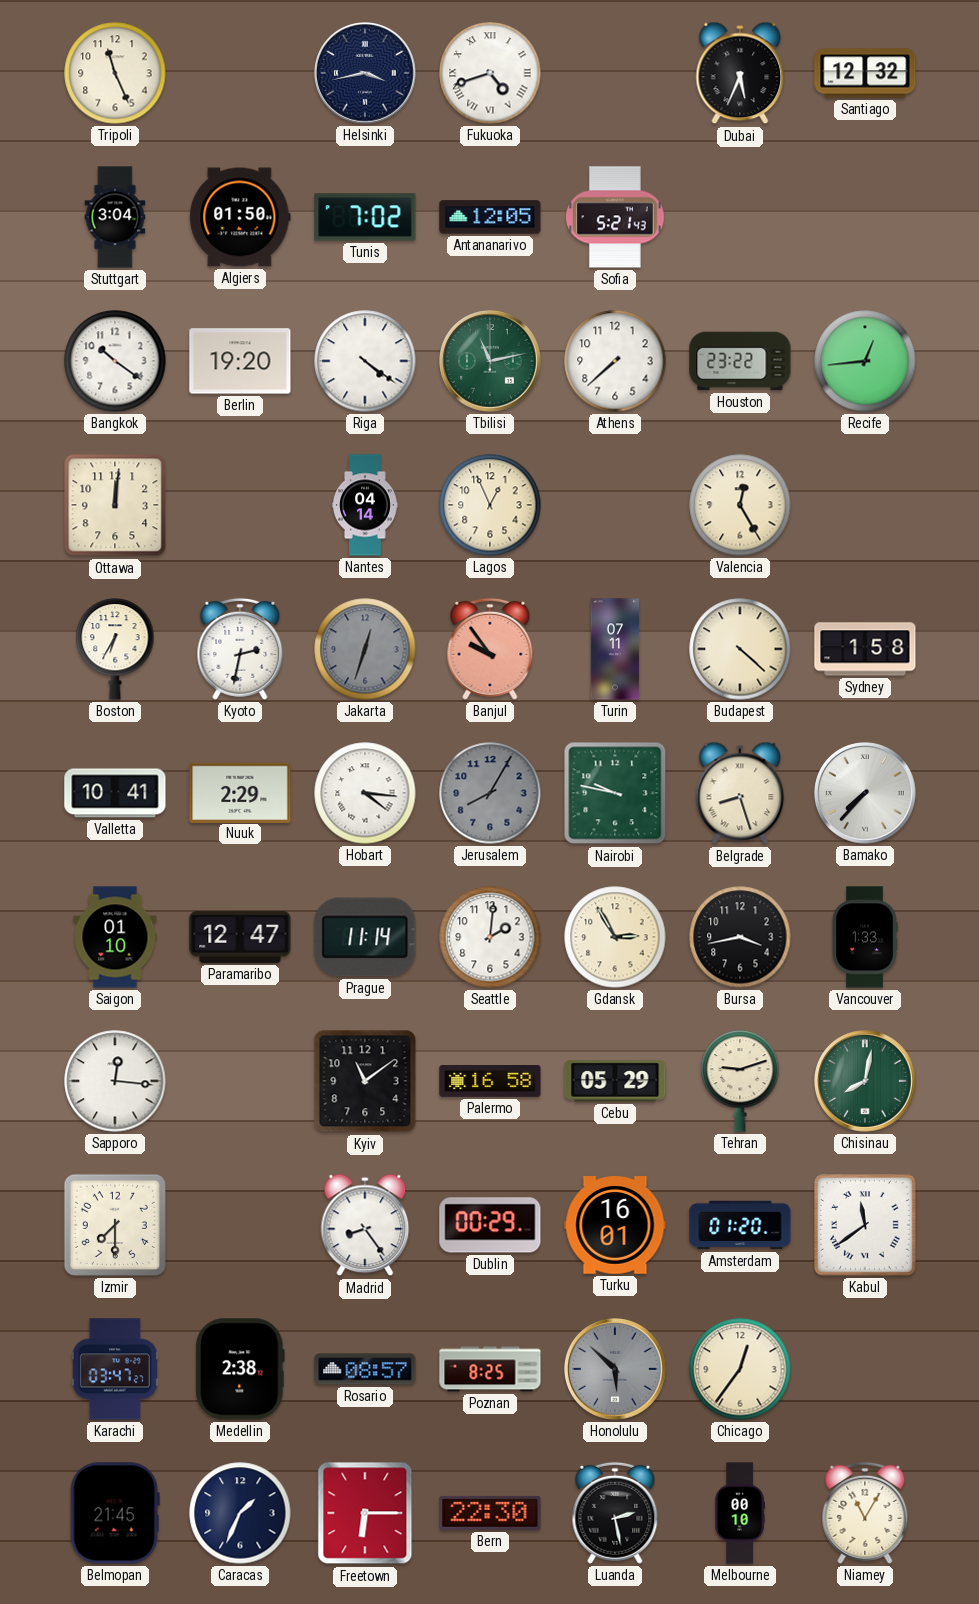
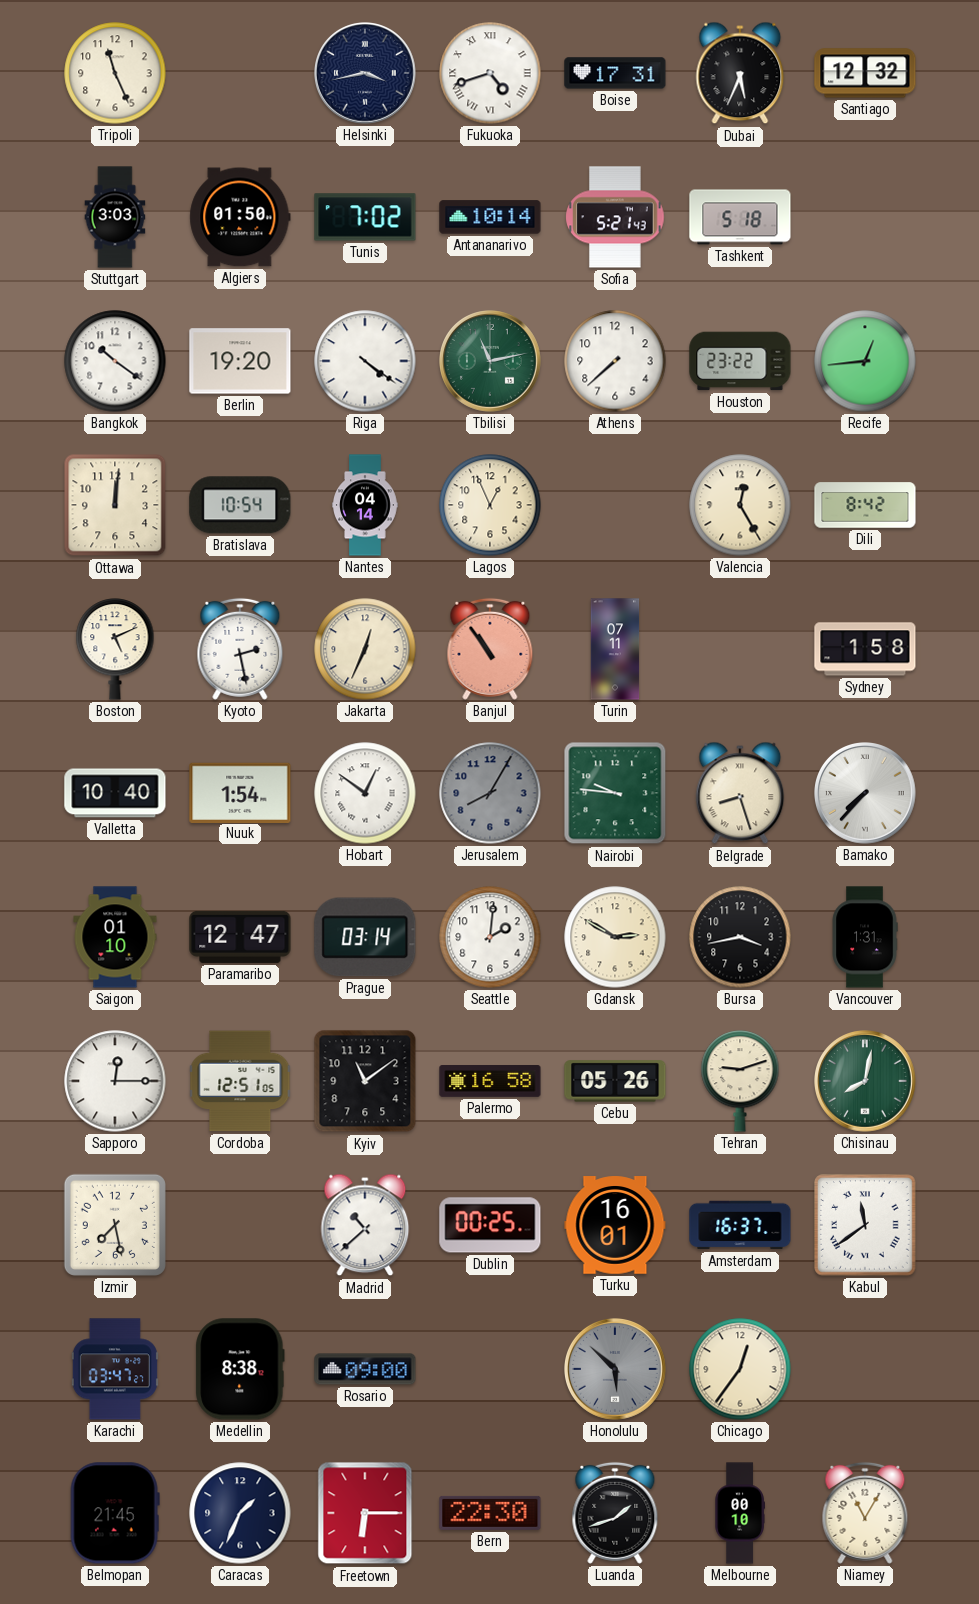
Boise: none -> 17:31 (615, 73)
Stuttgart: 3:04 -> 3:03 (115, 217)
Antananarivo: 12:05 -> 10:14 (490, 217)
Tashkent: none -> 5:18 (740, 217)
Bratislava: none -> 10:54 (240, 505)
Dili: none -> 8:42 (865, 505)
Boston: 6:35 -> 5:11 (115, 649)
Kyoto: 2:32 -> 2:28 (240, 649)
Jakarta: 12:33 -> 12:34 (365, 649)
Jakarta dial: grey -> cream (365, 649)
Banjul: 9:54 -> 10:54 (490, 649)
Budapest: 4:22 -> none (740, 649)
Valletta: 10:41 -> 10:40 (115, 793)
Nuuk: 2:29 -> 1:54 (240, 792)
Hobart: 4:16 -> 12:51 (365, 793)
Nairobi: 9:47 -> 9:46 (615, 793)
Prague: 11:14 -> 03:14 (365, 937)
Gdansk: 2:55 -> 2:50 (615, 937)
Vancouver: 1:33 -> 1:31 (865, 937)
Sapporo: 12:16 -> 12:15 (115, 1081)
Cordoba: none -> 12:51 (240, 1081)
Cebu: 05:29 -> 05:26 (615, 1081)
Izmir: 7:30 -> 7:28 (115, 1225)
Madrid: 8:24 -> 10:38 (365, 1225)
Dublin: 00:29 -> 00:25 (490, 1225)
Amsterdam: 01:20 -> 16:37 (740, 1225)
Medellin: 2:38 -> 8:38 (240, 1369)
Rosario: 08:57 -> 09:00 (365, 1369)
Poznan: 8:25 -> none (490, 1369)
Luanda: 2:28 -> 1:42 (615, 1513)
